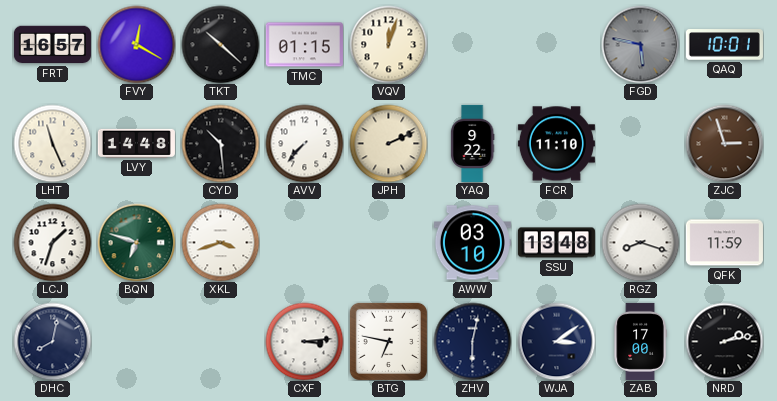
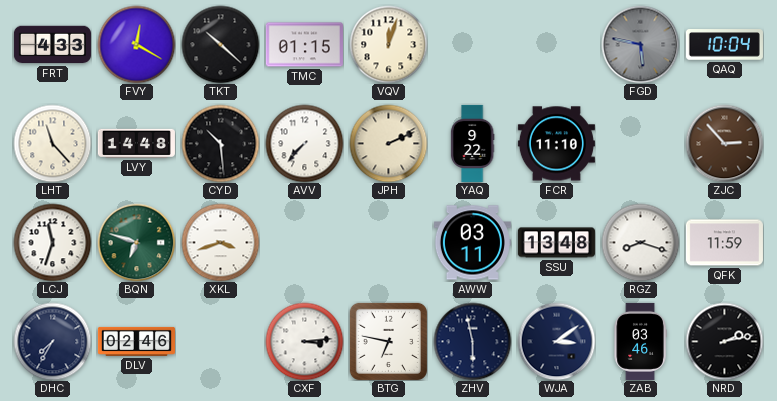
FRT: 16:57 -> 4:33 (52, 45)
QAQ: 10:01 -> 10:04 (724, 45)
LHT: 11:26 -> 11:23 (52, 143)
ZJC: 2:57 -> 2:53 (724, 143)
LCJ: 1:33 -> 11:33 (52, 242)
AWW: 03:10 -> 03:11 (472, 243)
DHC: 8:02 -> 7:35 (52, 341)
DLV: none -> 02:46 (136, 341)
ZHV: 6:02 -> 5:58 (472, 341)
ZAB: 17:00 -> 03:46 (640, 341)
